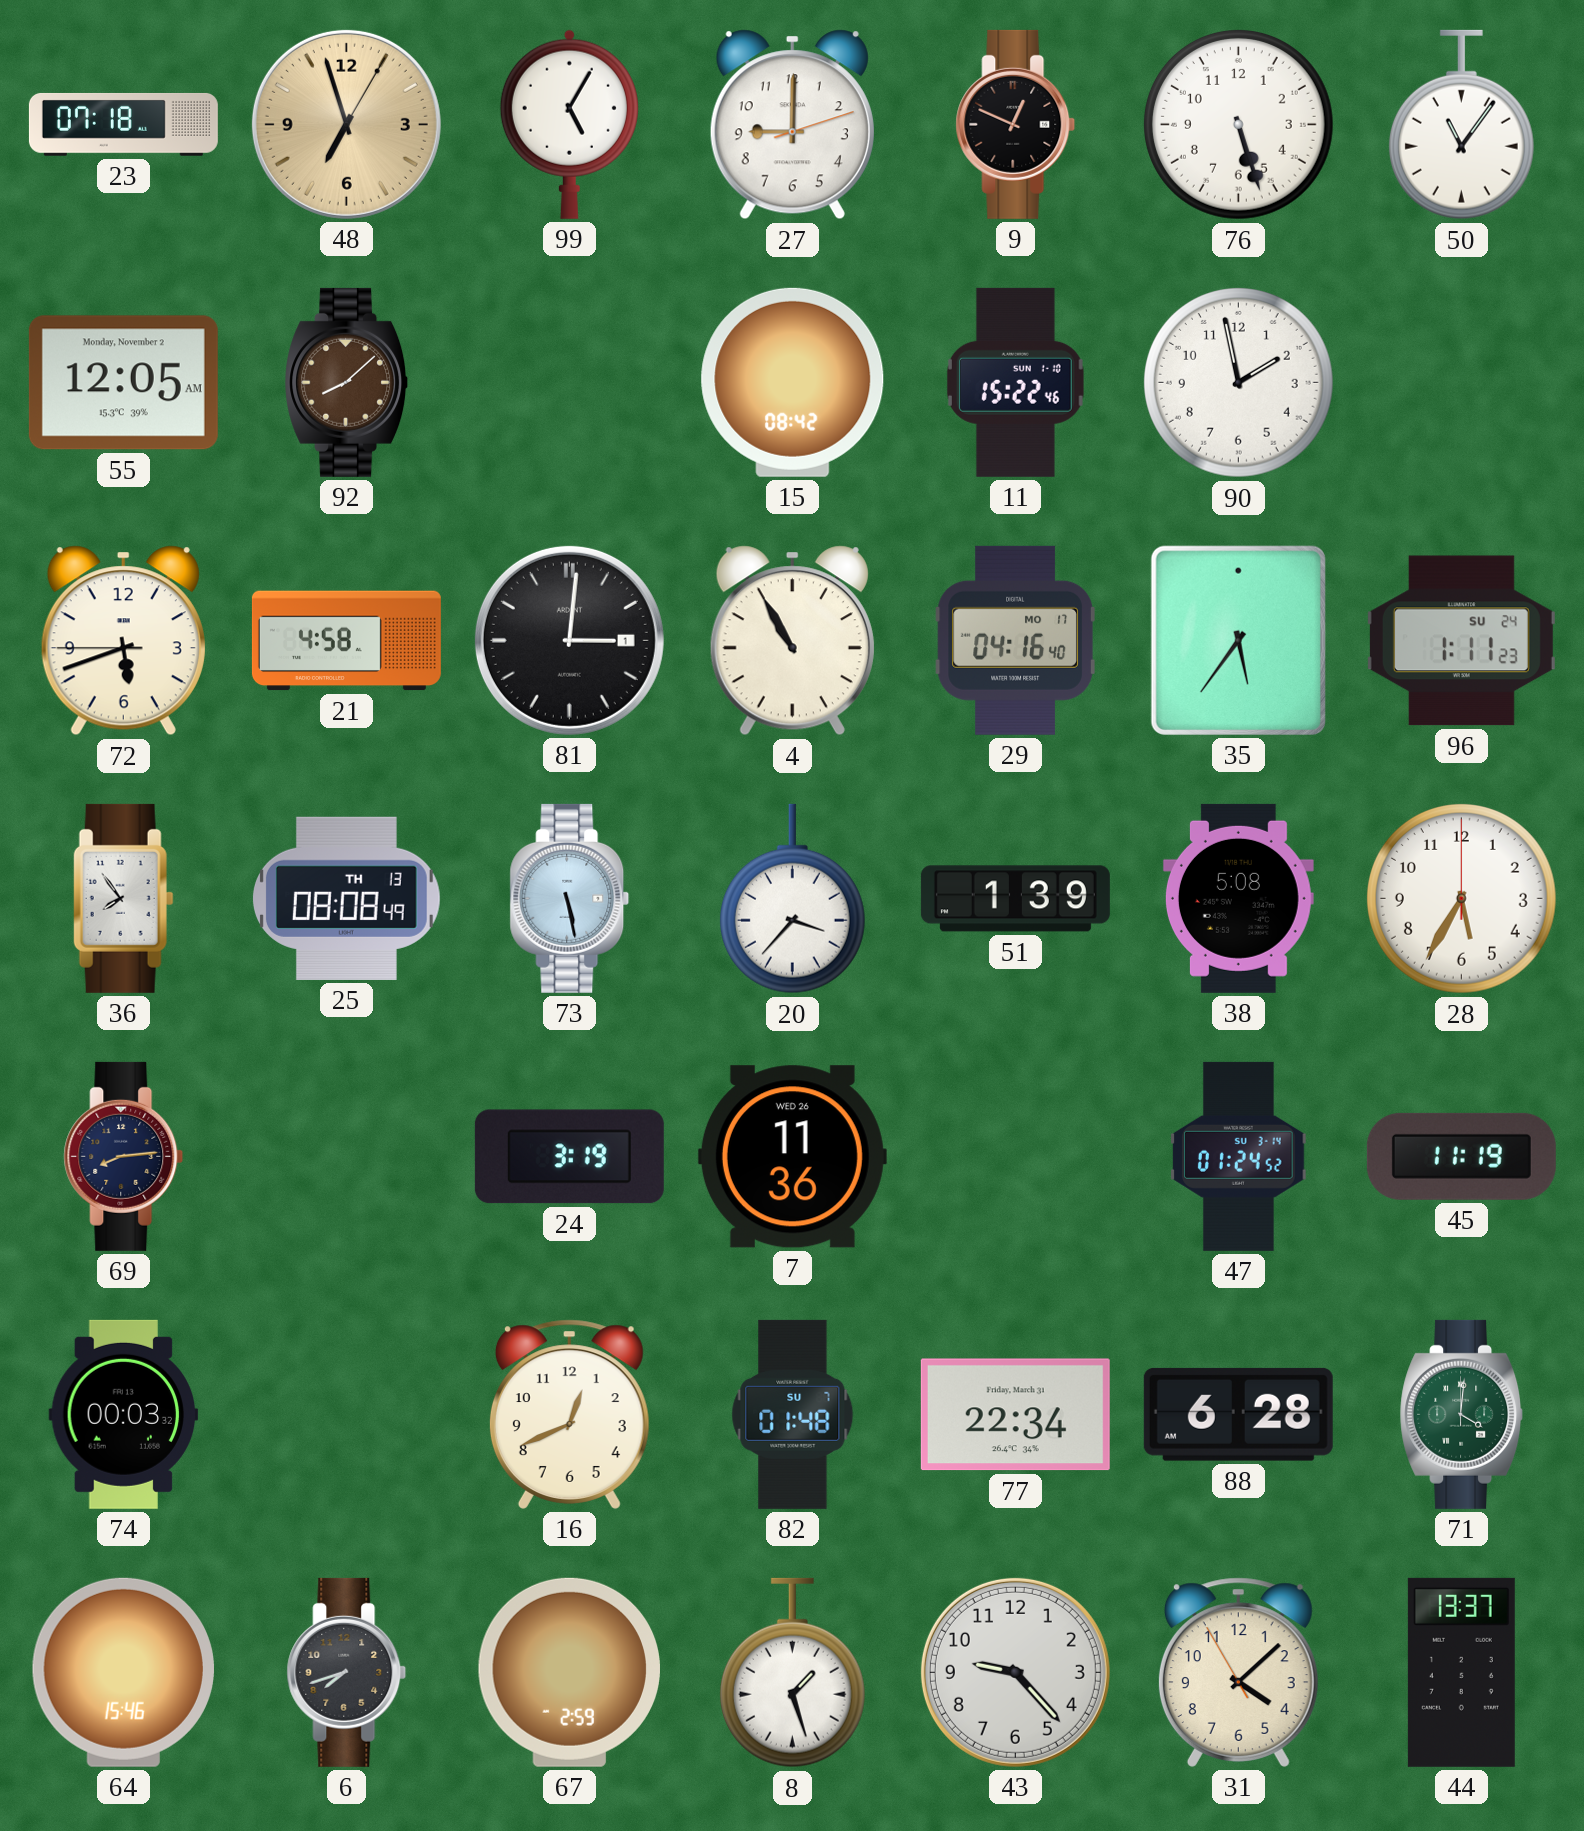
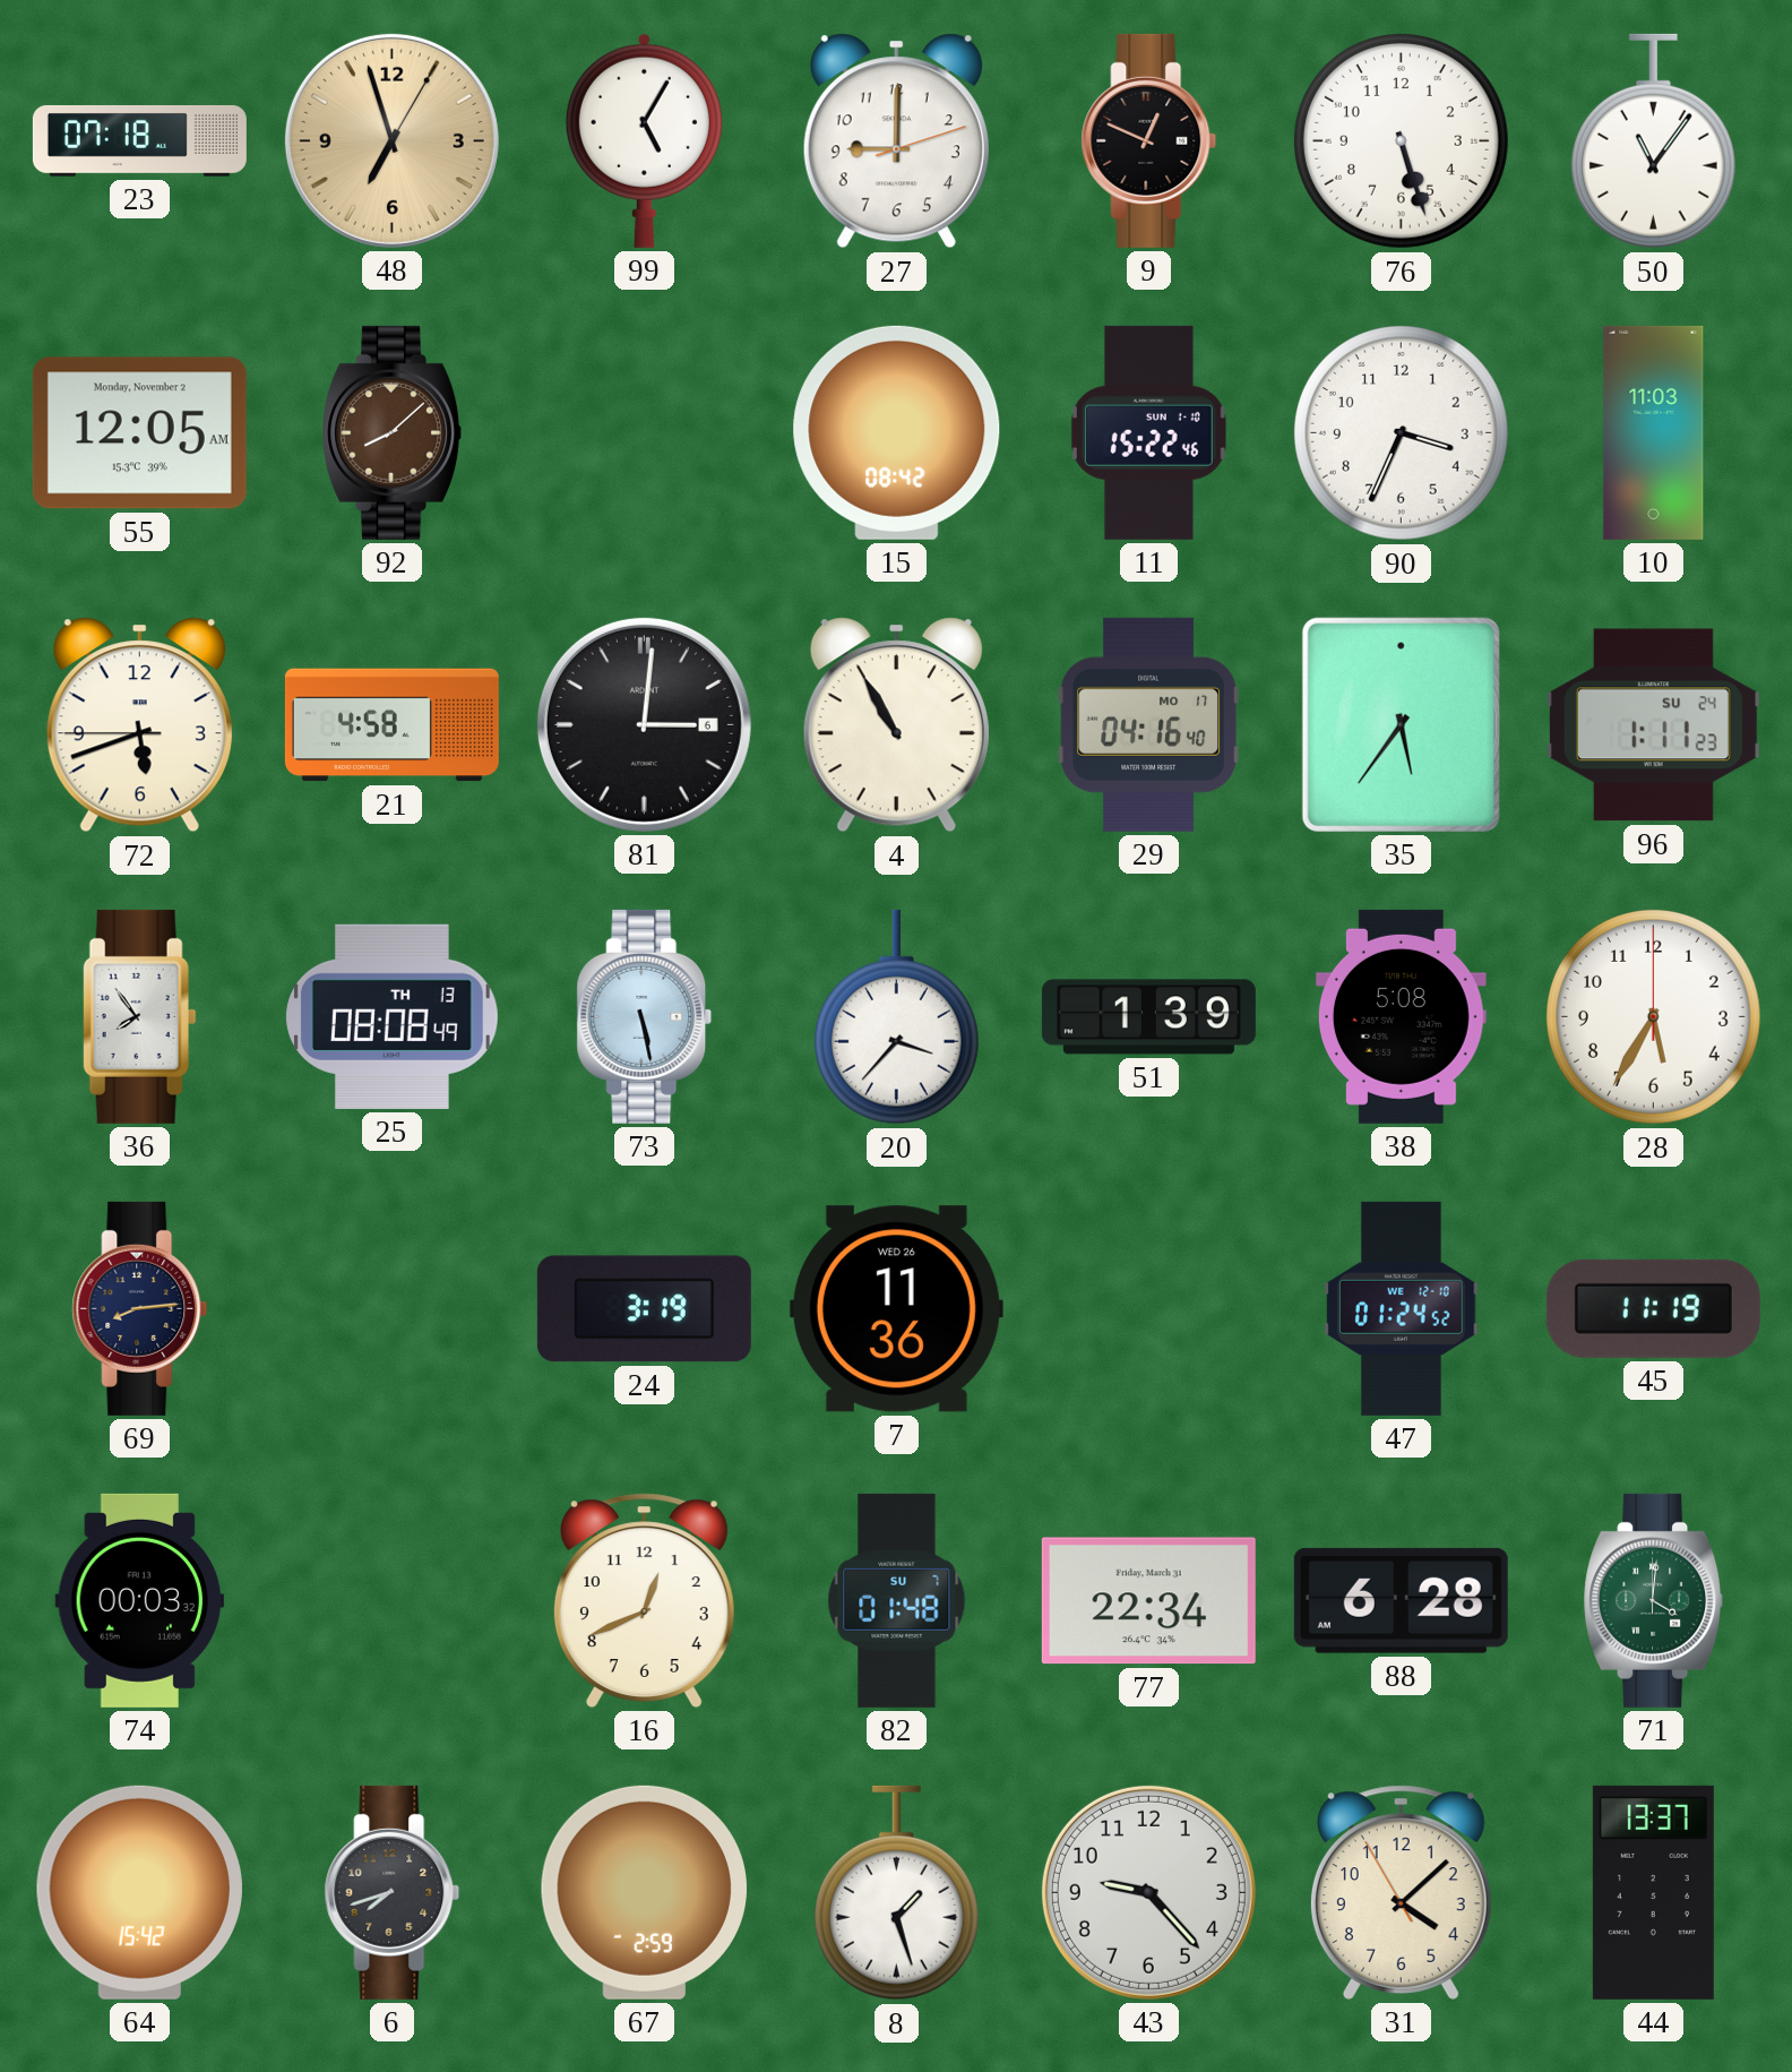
90: 1:58 -> 3:34 (1401, 432)
10: none -> 11:03 (1654, 432)
81 date: 1 -> 6 (644, 724)
47 date: SU 3-14 -> WE 12-10 (1402, 1308)
64: 15:46 -> 15:42 (139, 1892)
